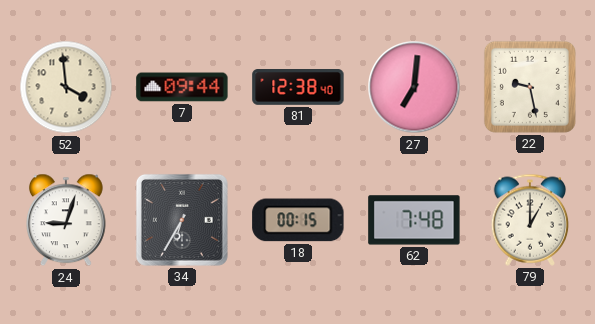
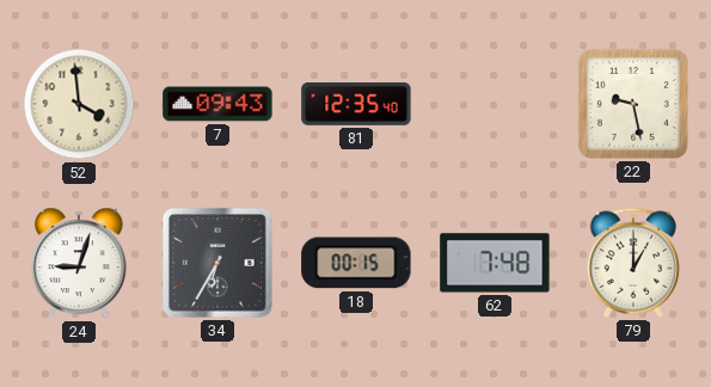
7: 09:44 -> 09:43 (217, 104)
81: 12:38 -> 12:35 (356, 105)
27: 7:01 -> none (414, 87)
